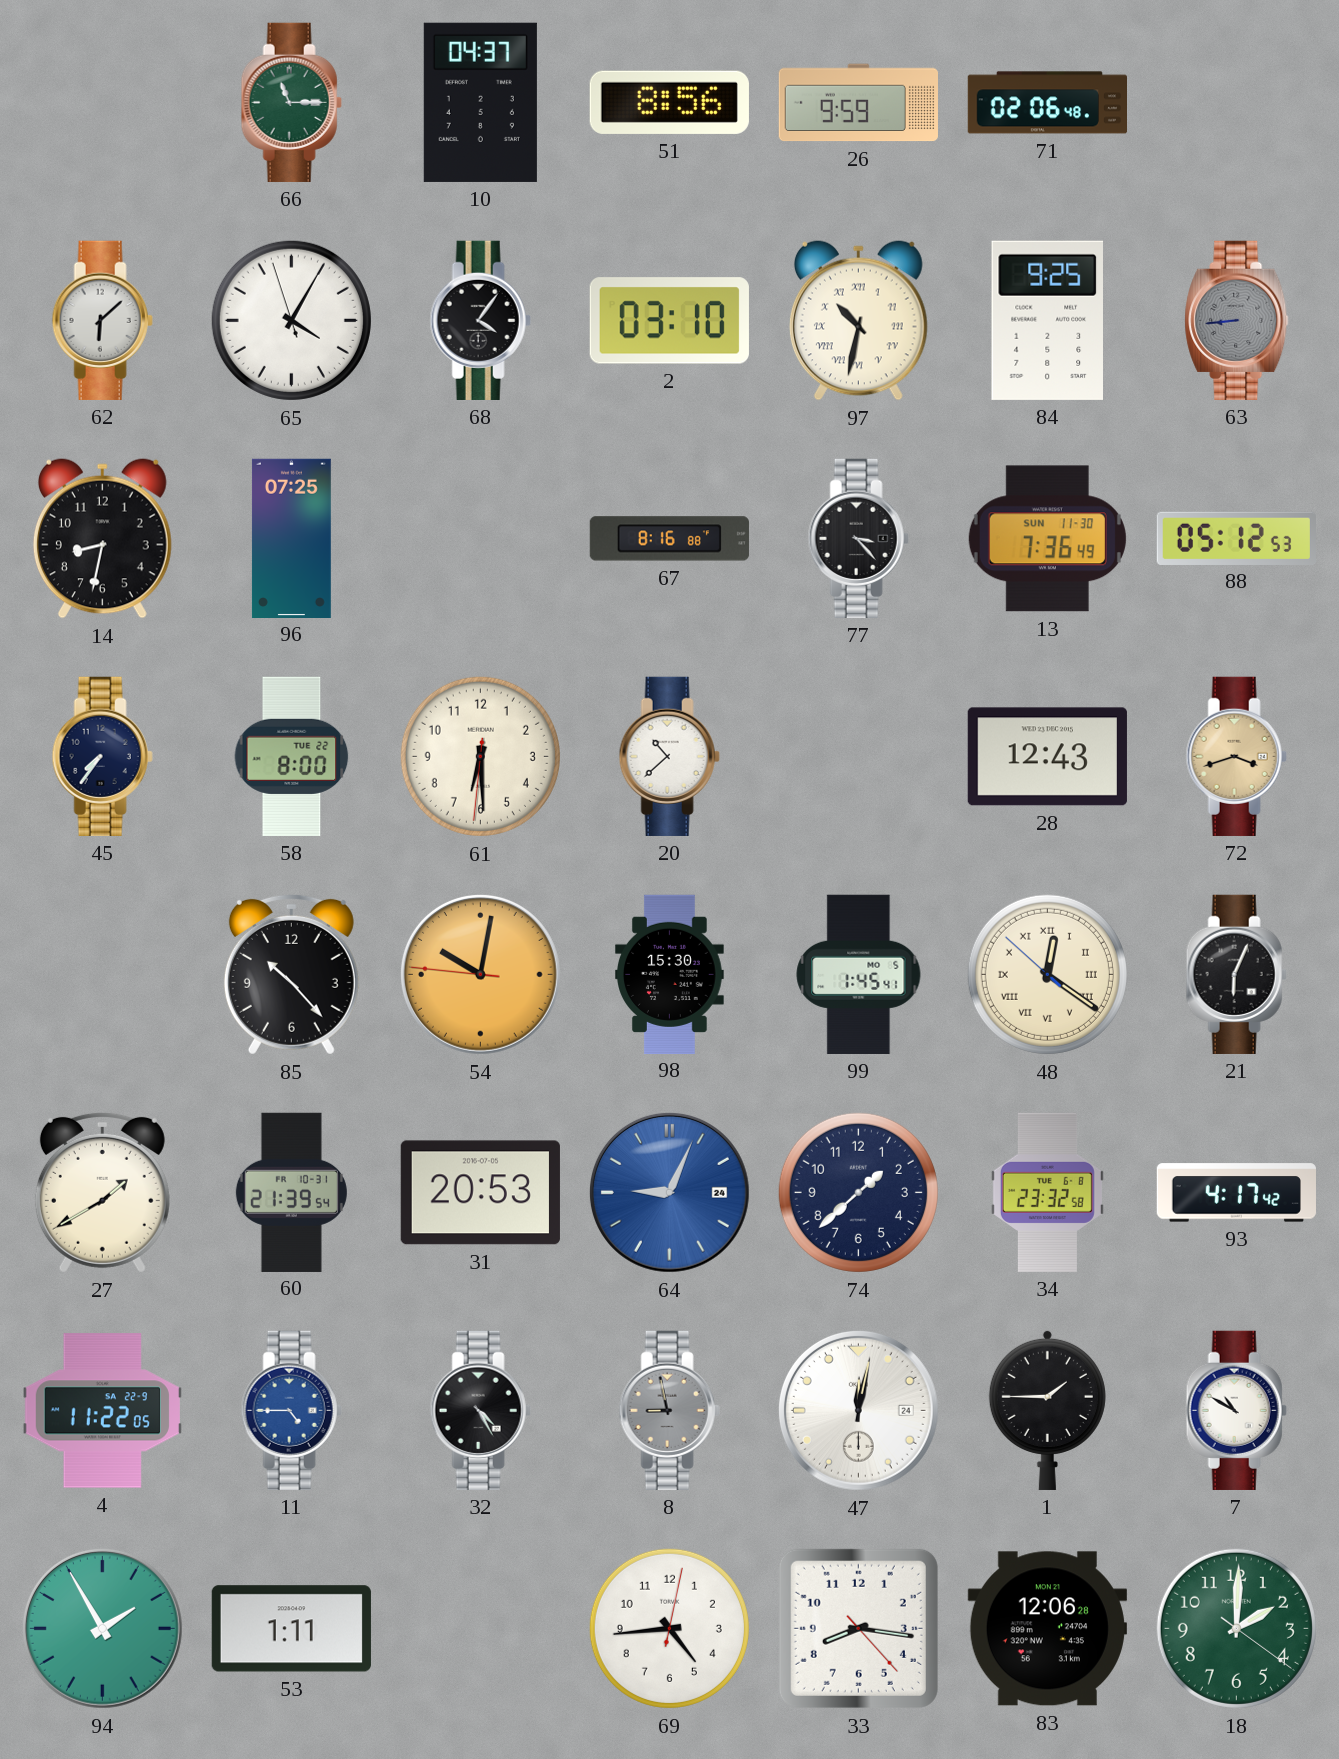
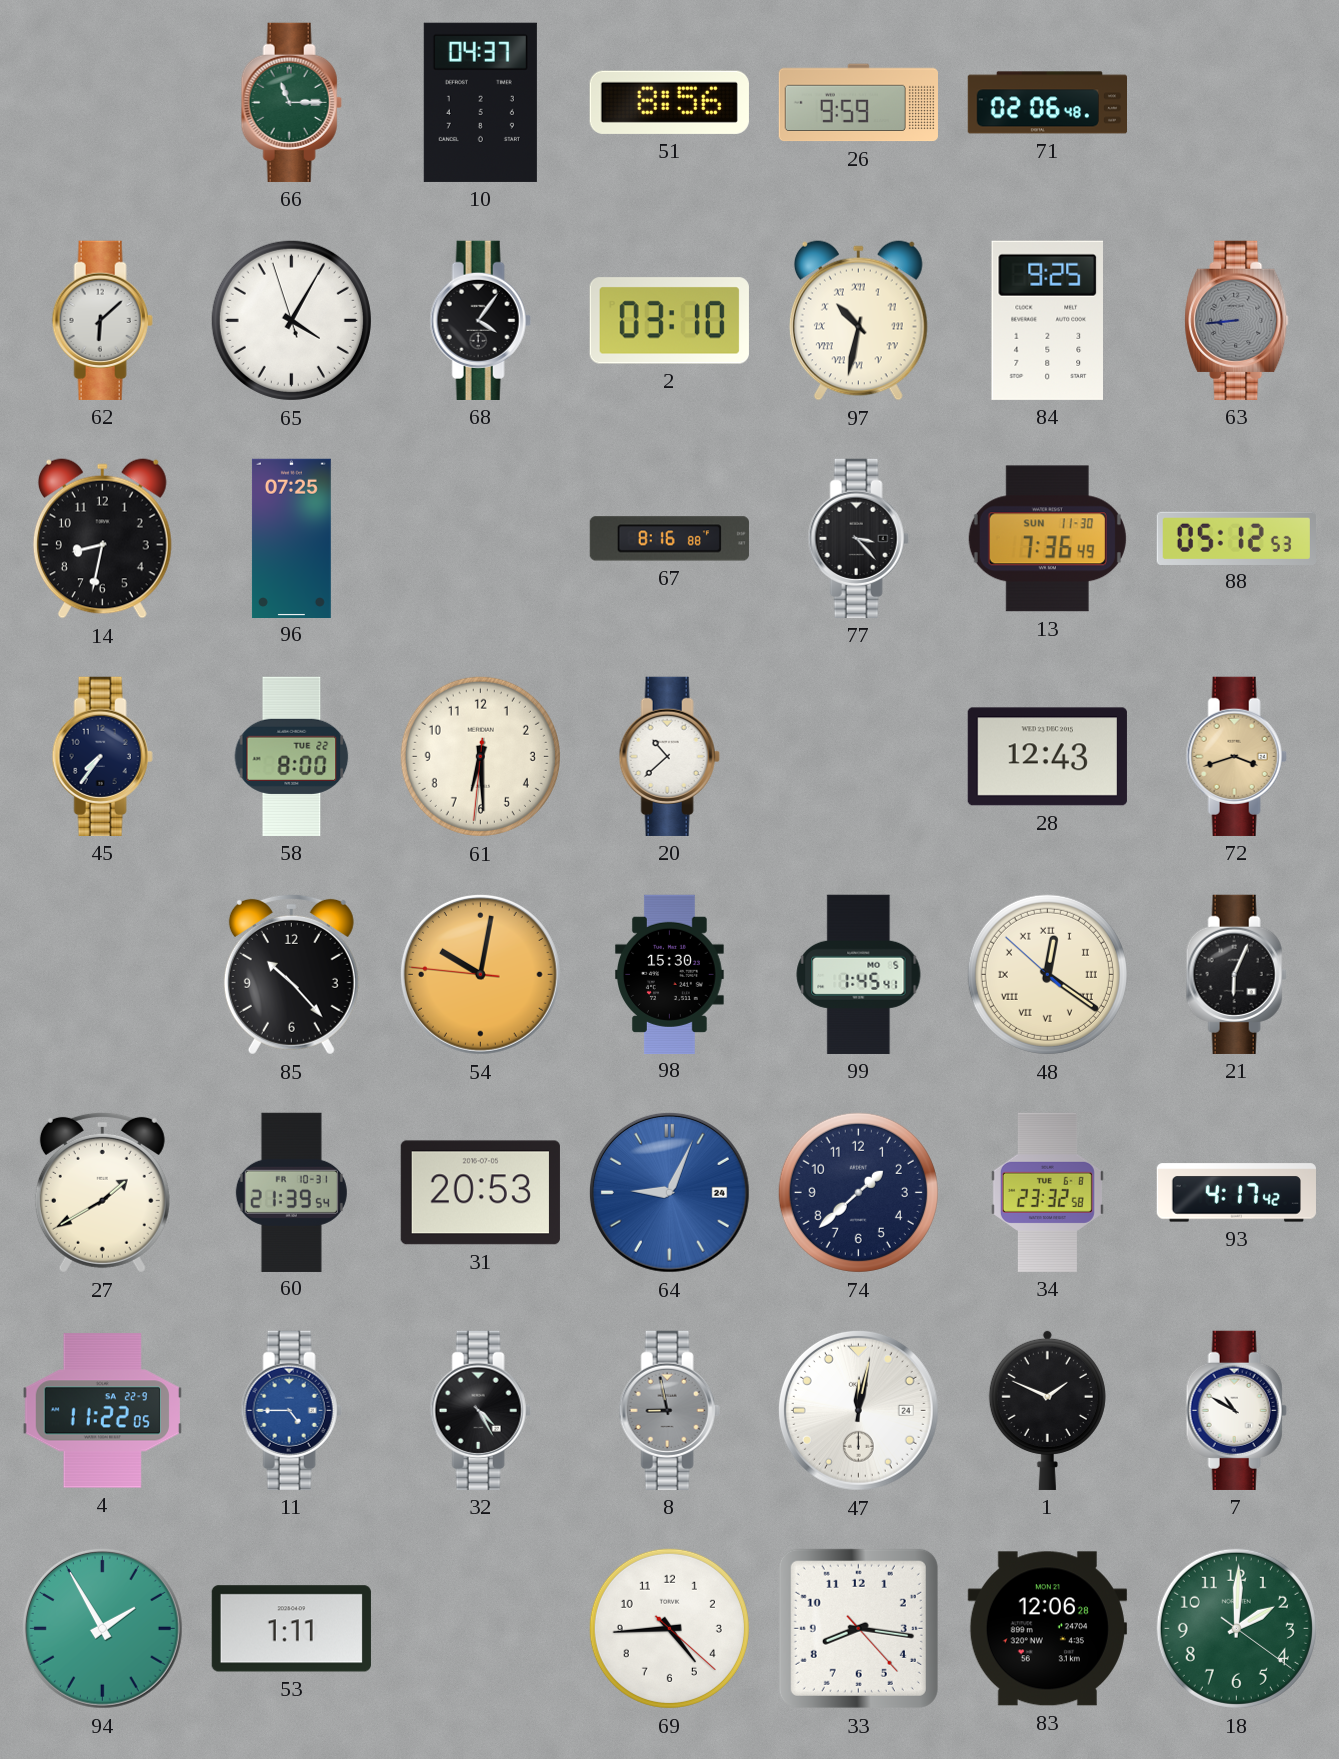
1: 1:45 -> 1:49 (1047, 1410)
69: 4:44:02 -> 4:44:22 (669, 1628)
